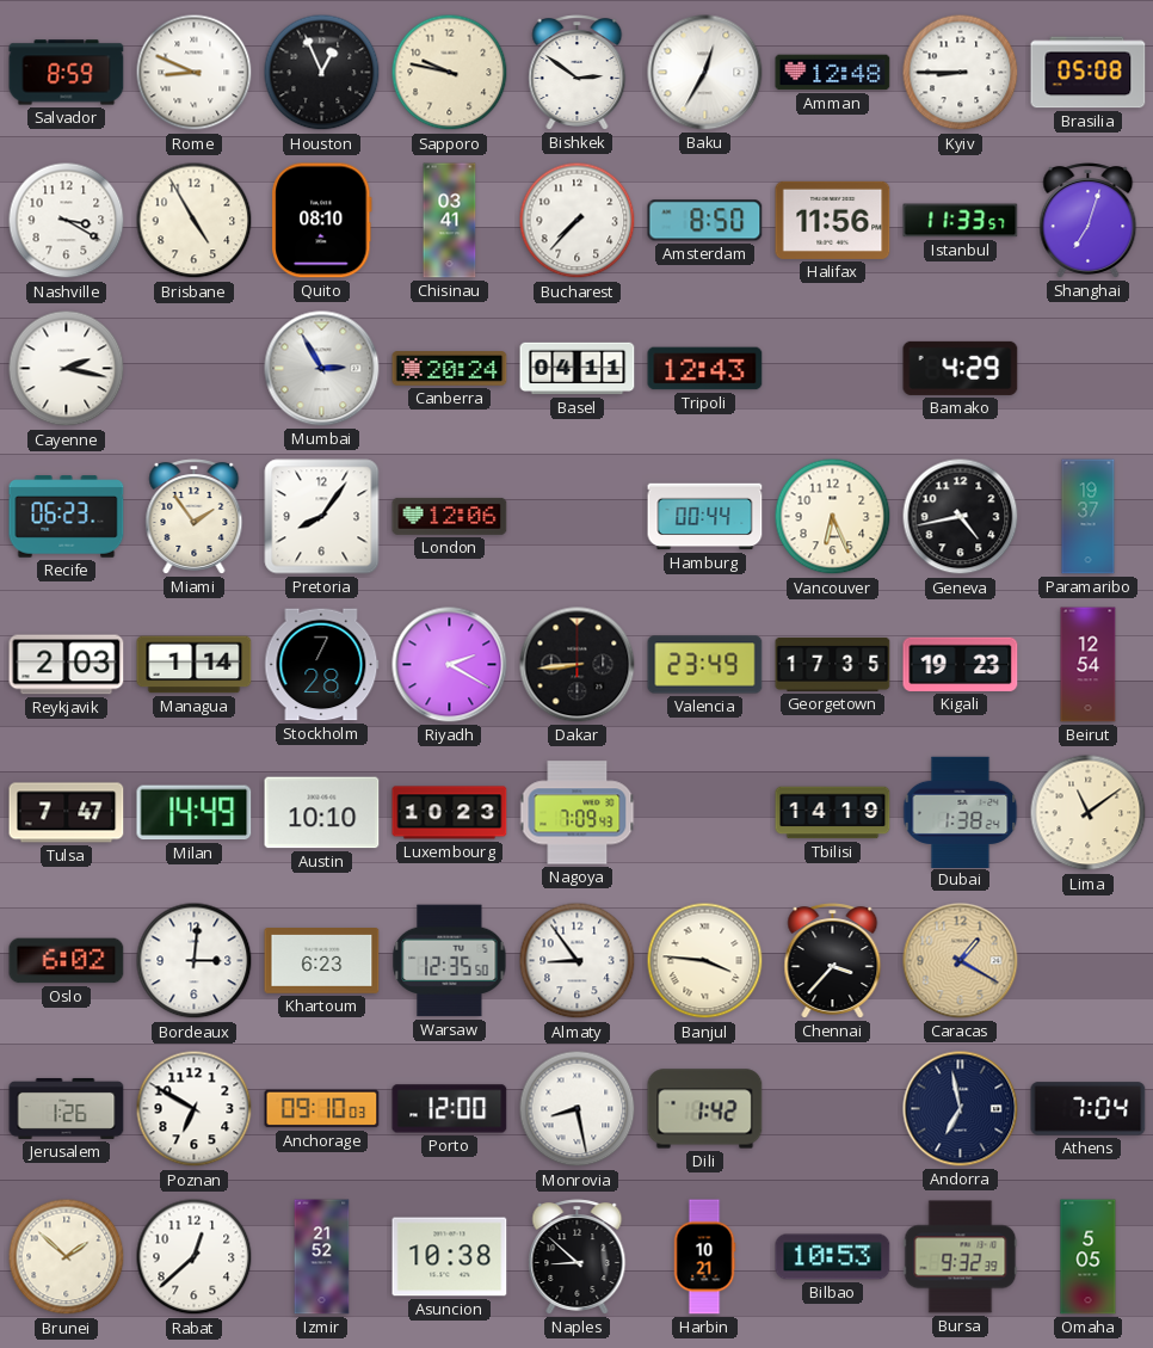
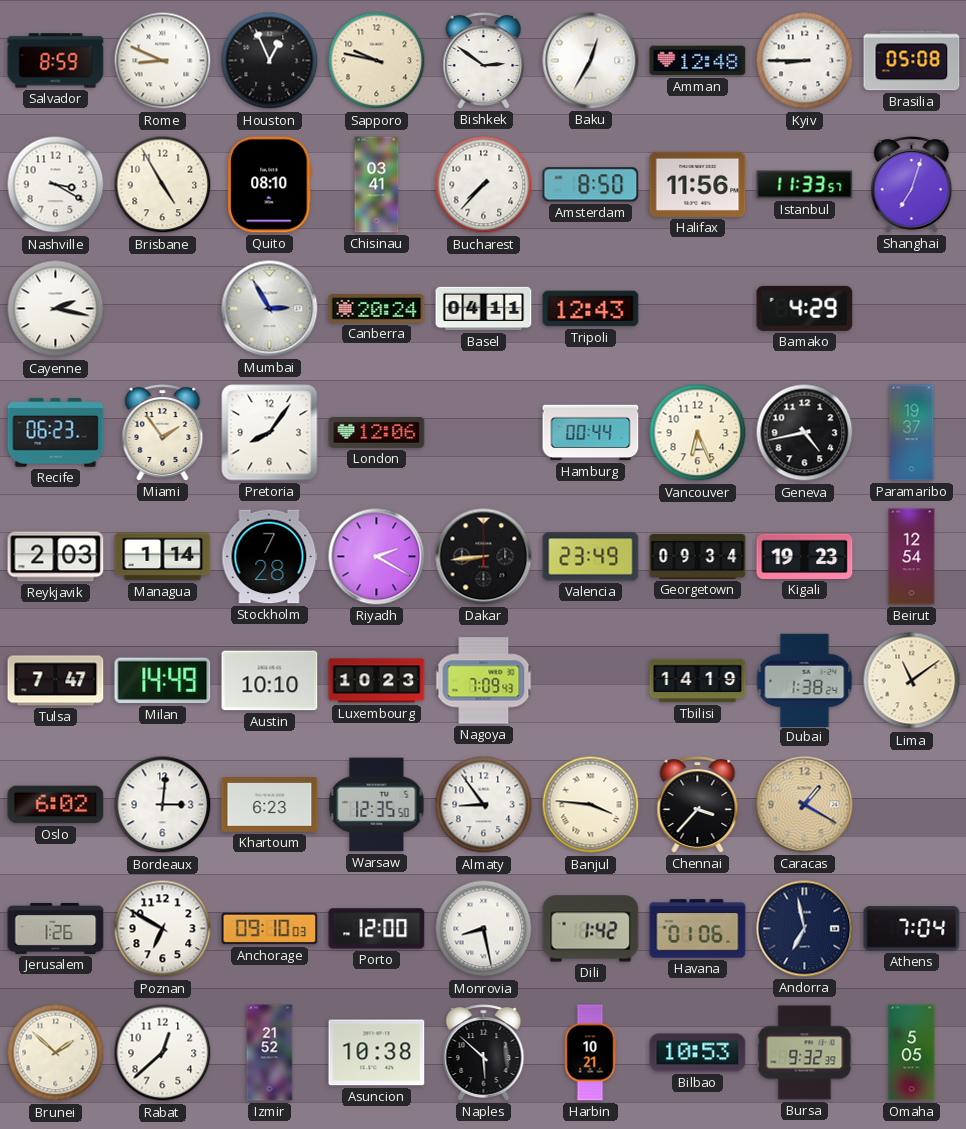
Georgetown: 17:35 -> 09:34 (698, 556)
Havana: none -> 01:06 (698, 929)
Naples: 8:52 -> 5:52 (484, 1053)
